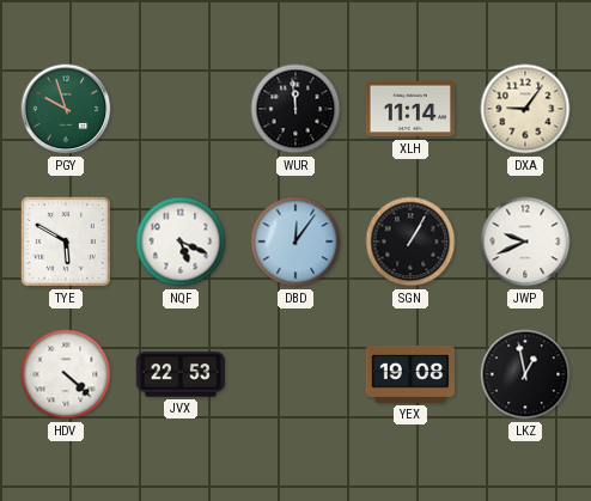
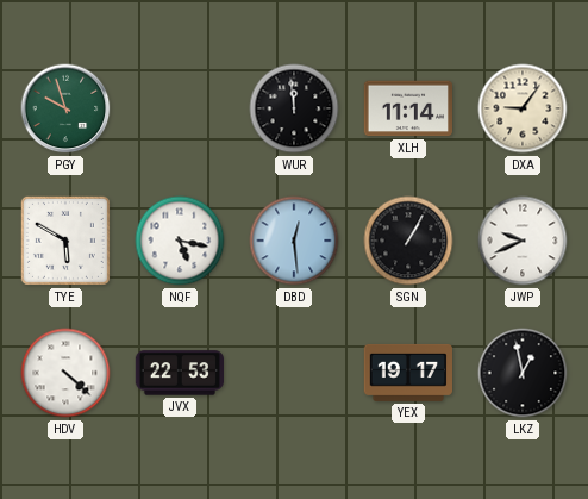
NQF: 5:19 -> 5:17 (180, 241)
DBD: 12:06 -> 12:29 (294, 241)
YEX: 19:08 -> 19:17 (407, 373)
